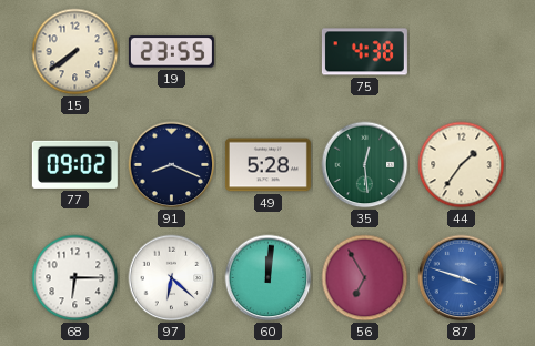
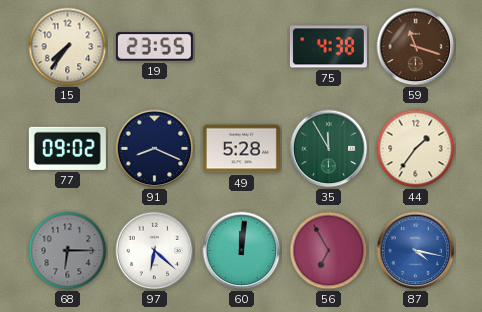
15: 7:39 -> 7:36 (68, 47)
59: none -> 11:18 (416, 47)
35: 12:29 -> 11:55 (329, 149)
68 dial: white -> grey (68, 251)
87: 3:48 -> 4:17 (416, 251)
